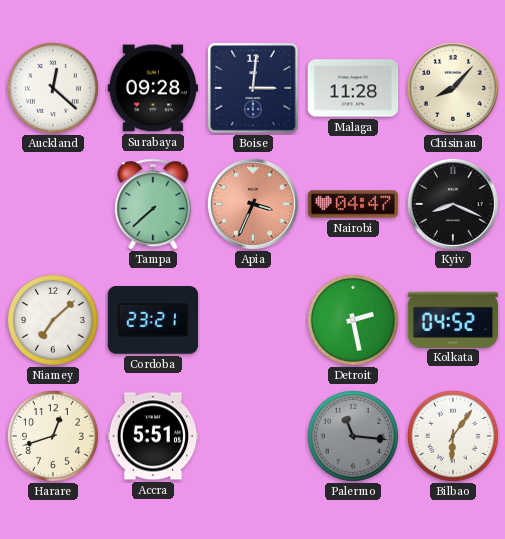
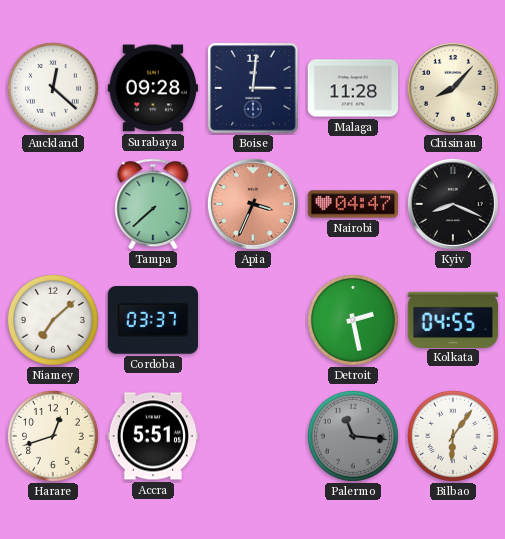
Cordoba: 23:21 -> 03:37 (152, 320)
Kolkata: 04:52 -> 04:55 (453, 319)
